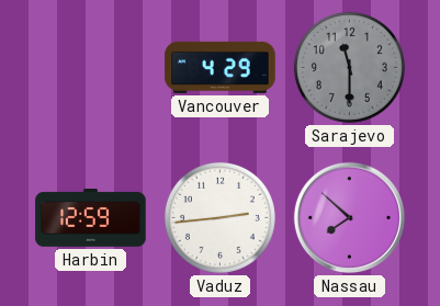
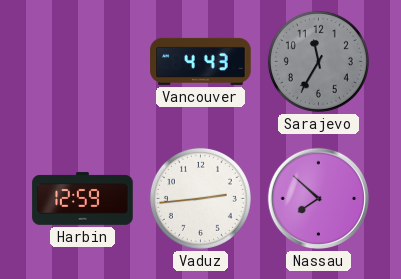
Vancouver: 4:29 -> 4:43 (201, 61)
Sarajevo: 11:30 -> 11:35 (318, 61)
